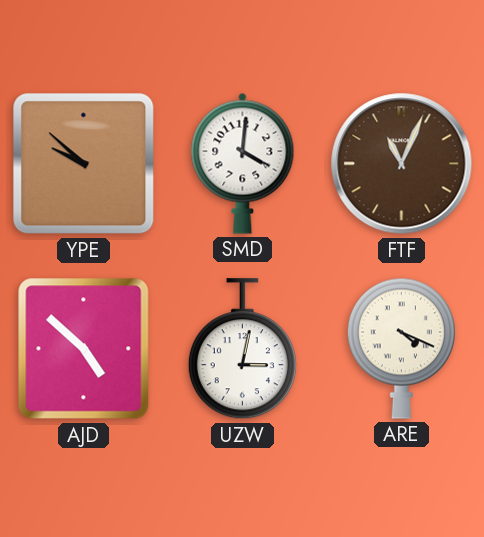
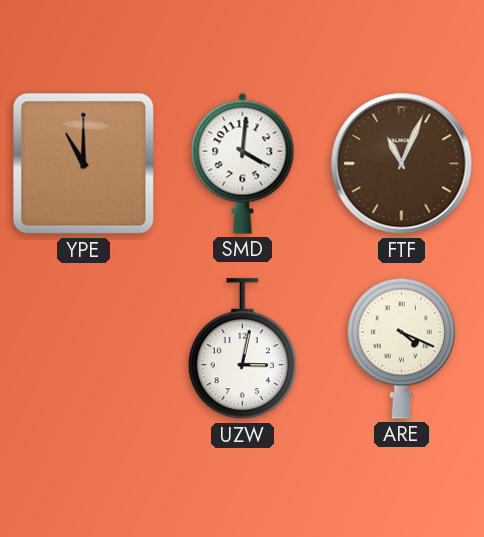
YPE: 9:52 -> 11:00 (84, 164)
AJD: 4:52 -> none (84, 349)
